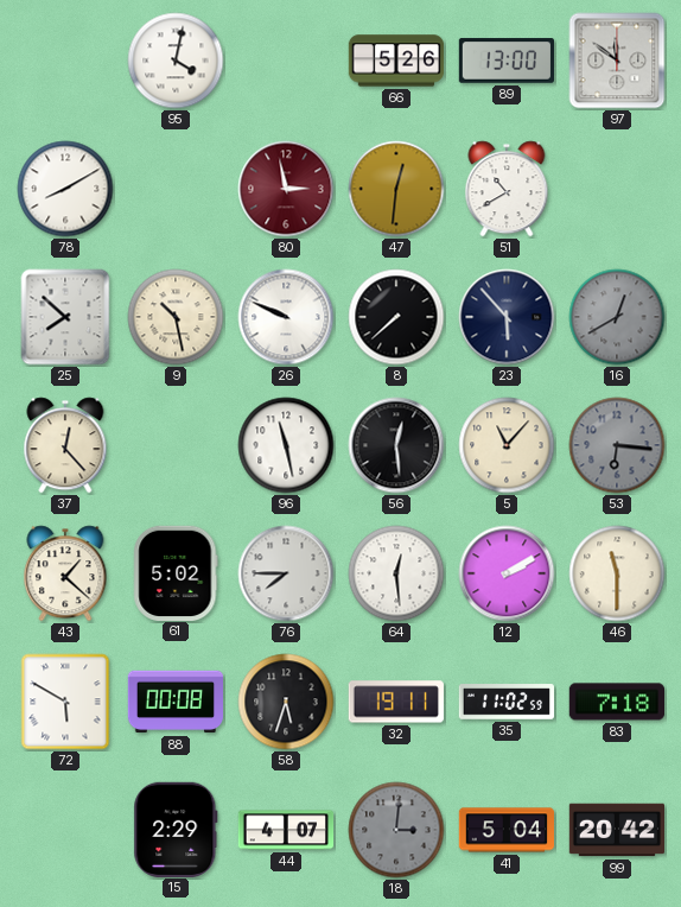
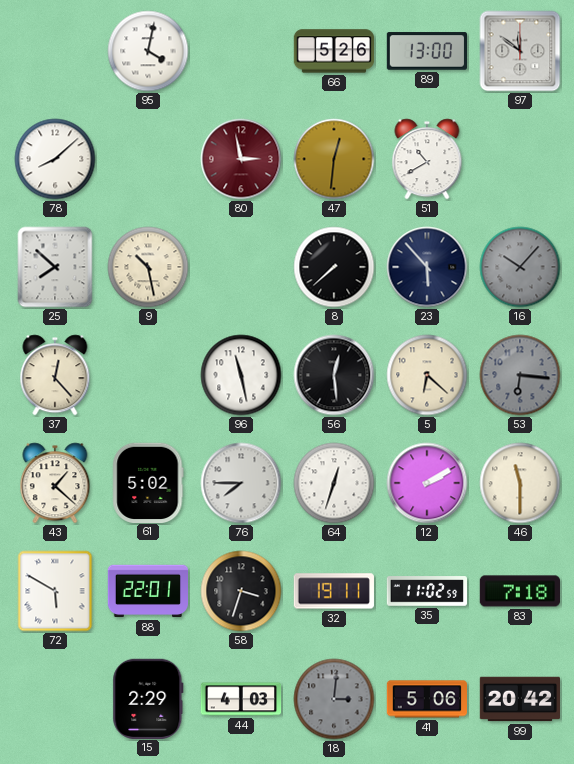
78: 8:10 -> 8:08 (55, 159)
26: 9:49 -> none (286, 317)
16: 12:40 -> 10:07 (520, 267)
5: 11:07 -> 6:22 (427, 375)
64: 12:29 -> 12:33 (334, 483)
88: 00:08 -> 22:01 (148, 591)
58: 5:33 -> 3:33 (241, 591)
44: 4:07 -> 4:03 (241, 699)
41: 5:04 -> 5:06 (427, 699)
